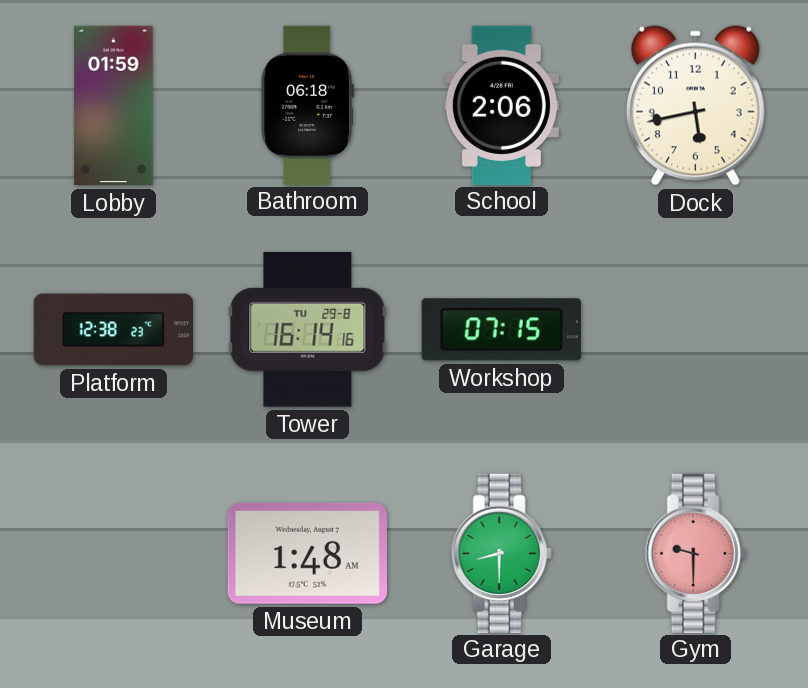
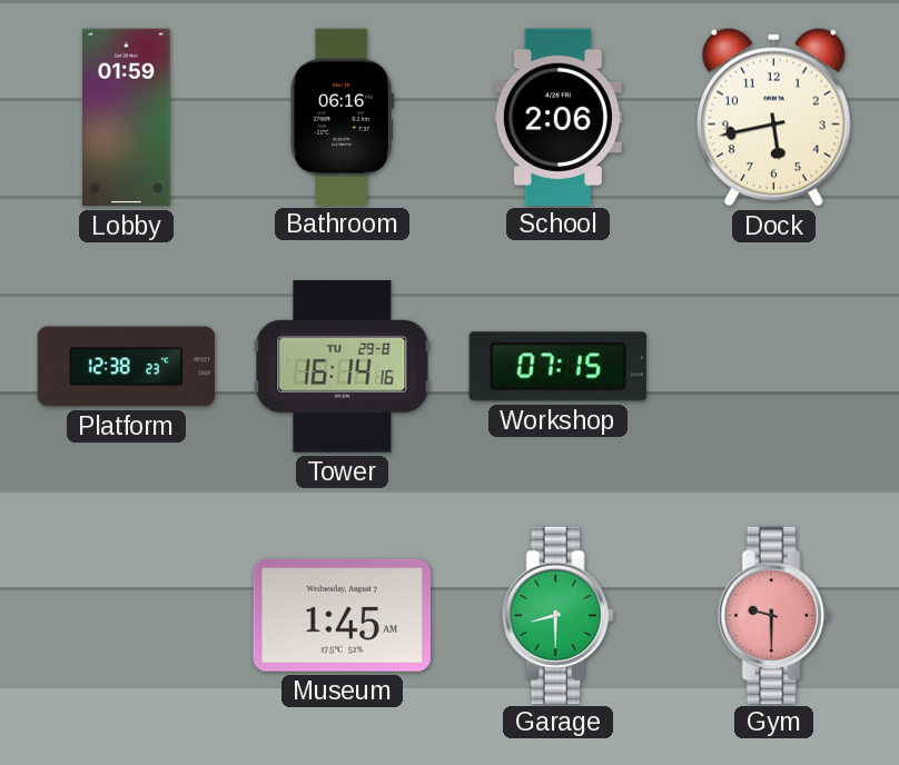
Bathroom: 06:18 -> 06:16 (342, 117)
Museum: 1:48 -> 1:45 (342, 615)
